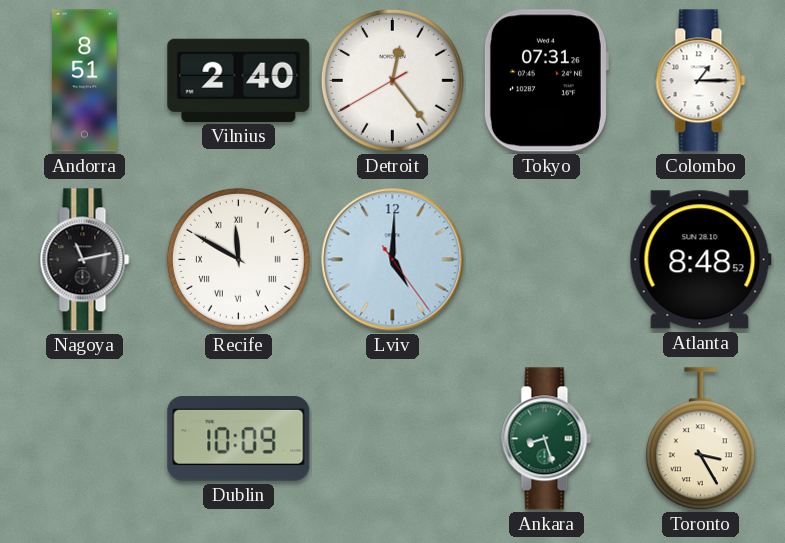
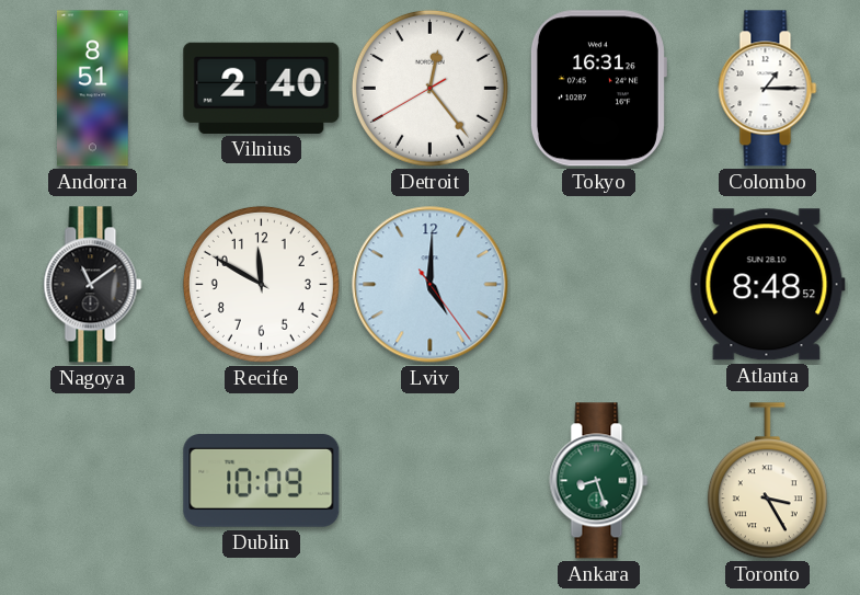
Tokyo: 07:31 -> 16:31 (598, 89)
Nagoya: 11:13 -> 11:09 (93, 285)
Recife numerals: Roman -> Arabic (261, 284)
